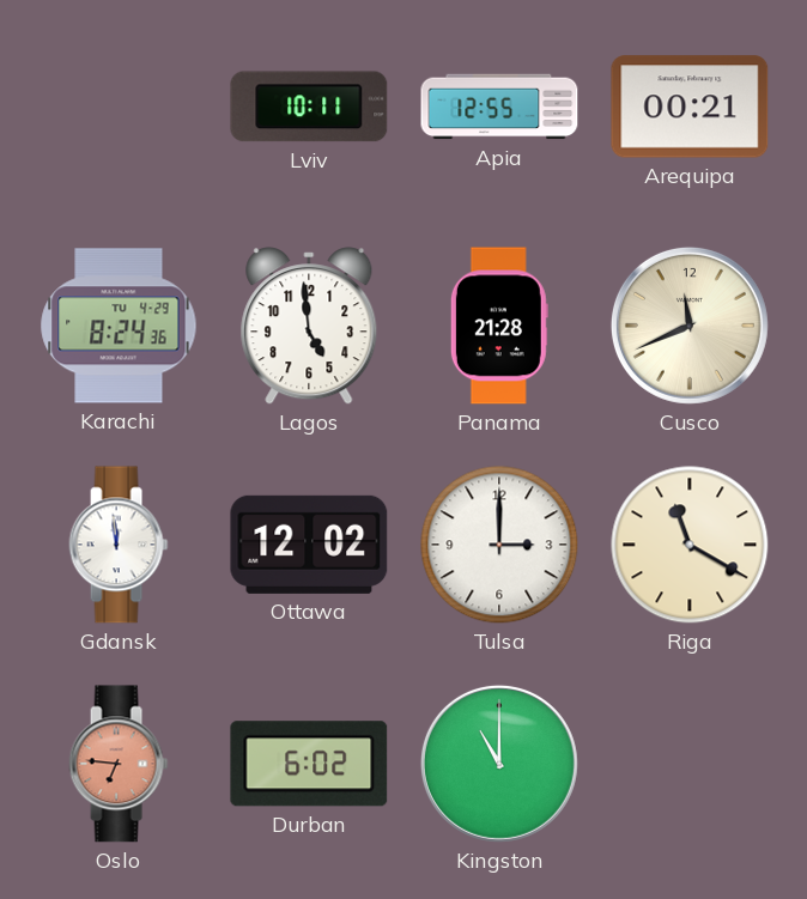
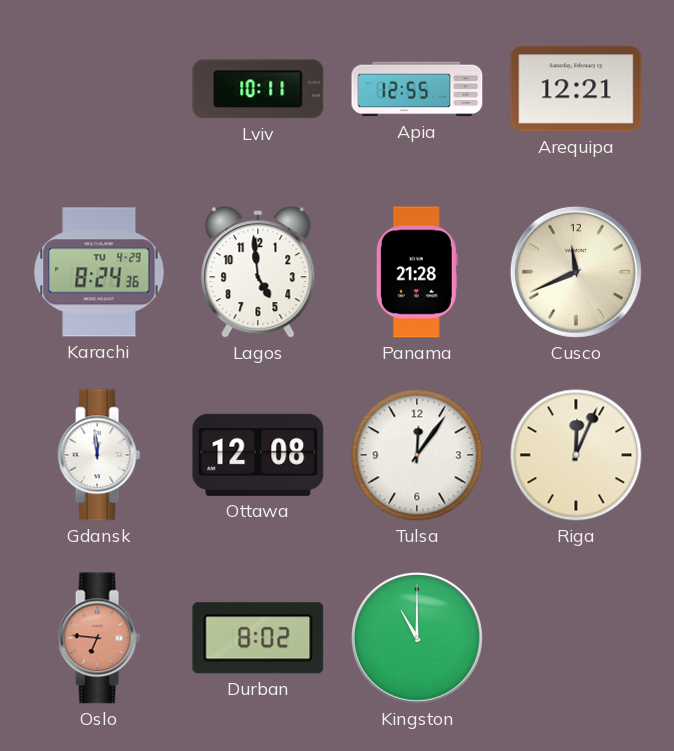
Arequipa: 00:21 -> 12:21 (576, 89)
Ottawa: 12:02 -> 12:08 (258, 455)
Tulsa: 3:00 -> 12:06 (417, 455)
Riga: 11:20 -> 12:04 (576, 455)
Durban: 6:02 -> 8:02 (258, 638)
